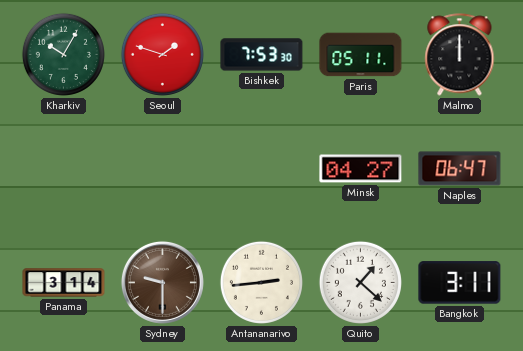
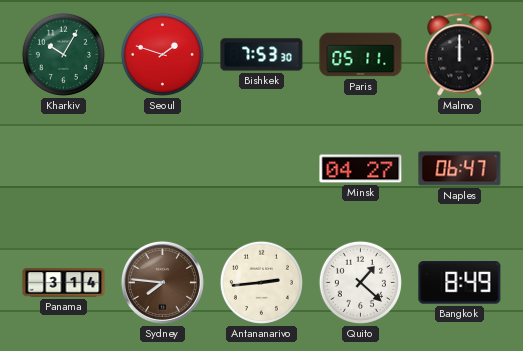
Sydney: 9:30 -> 7:46 (162, 282)
Bangkok: 3:11 -> 8:49 (460, 283)
